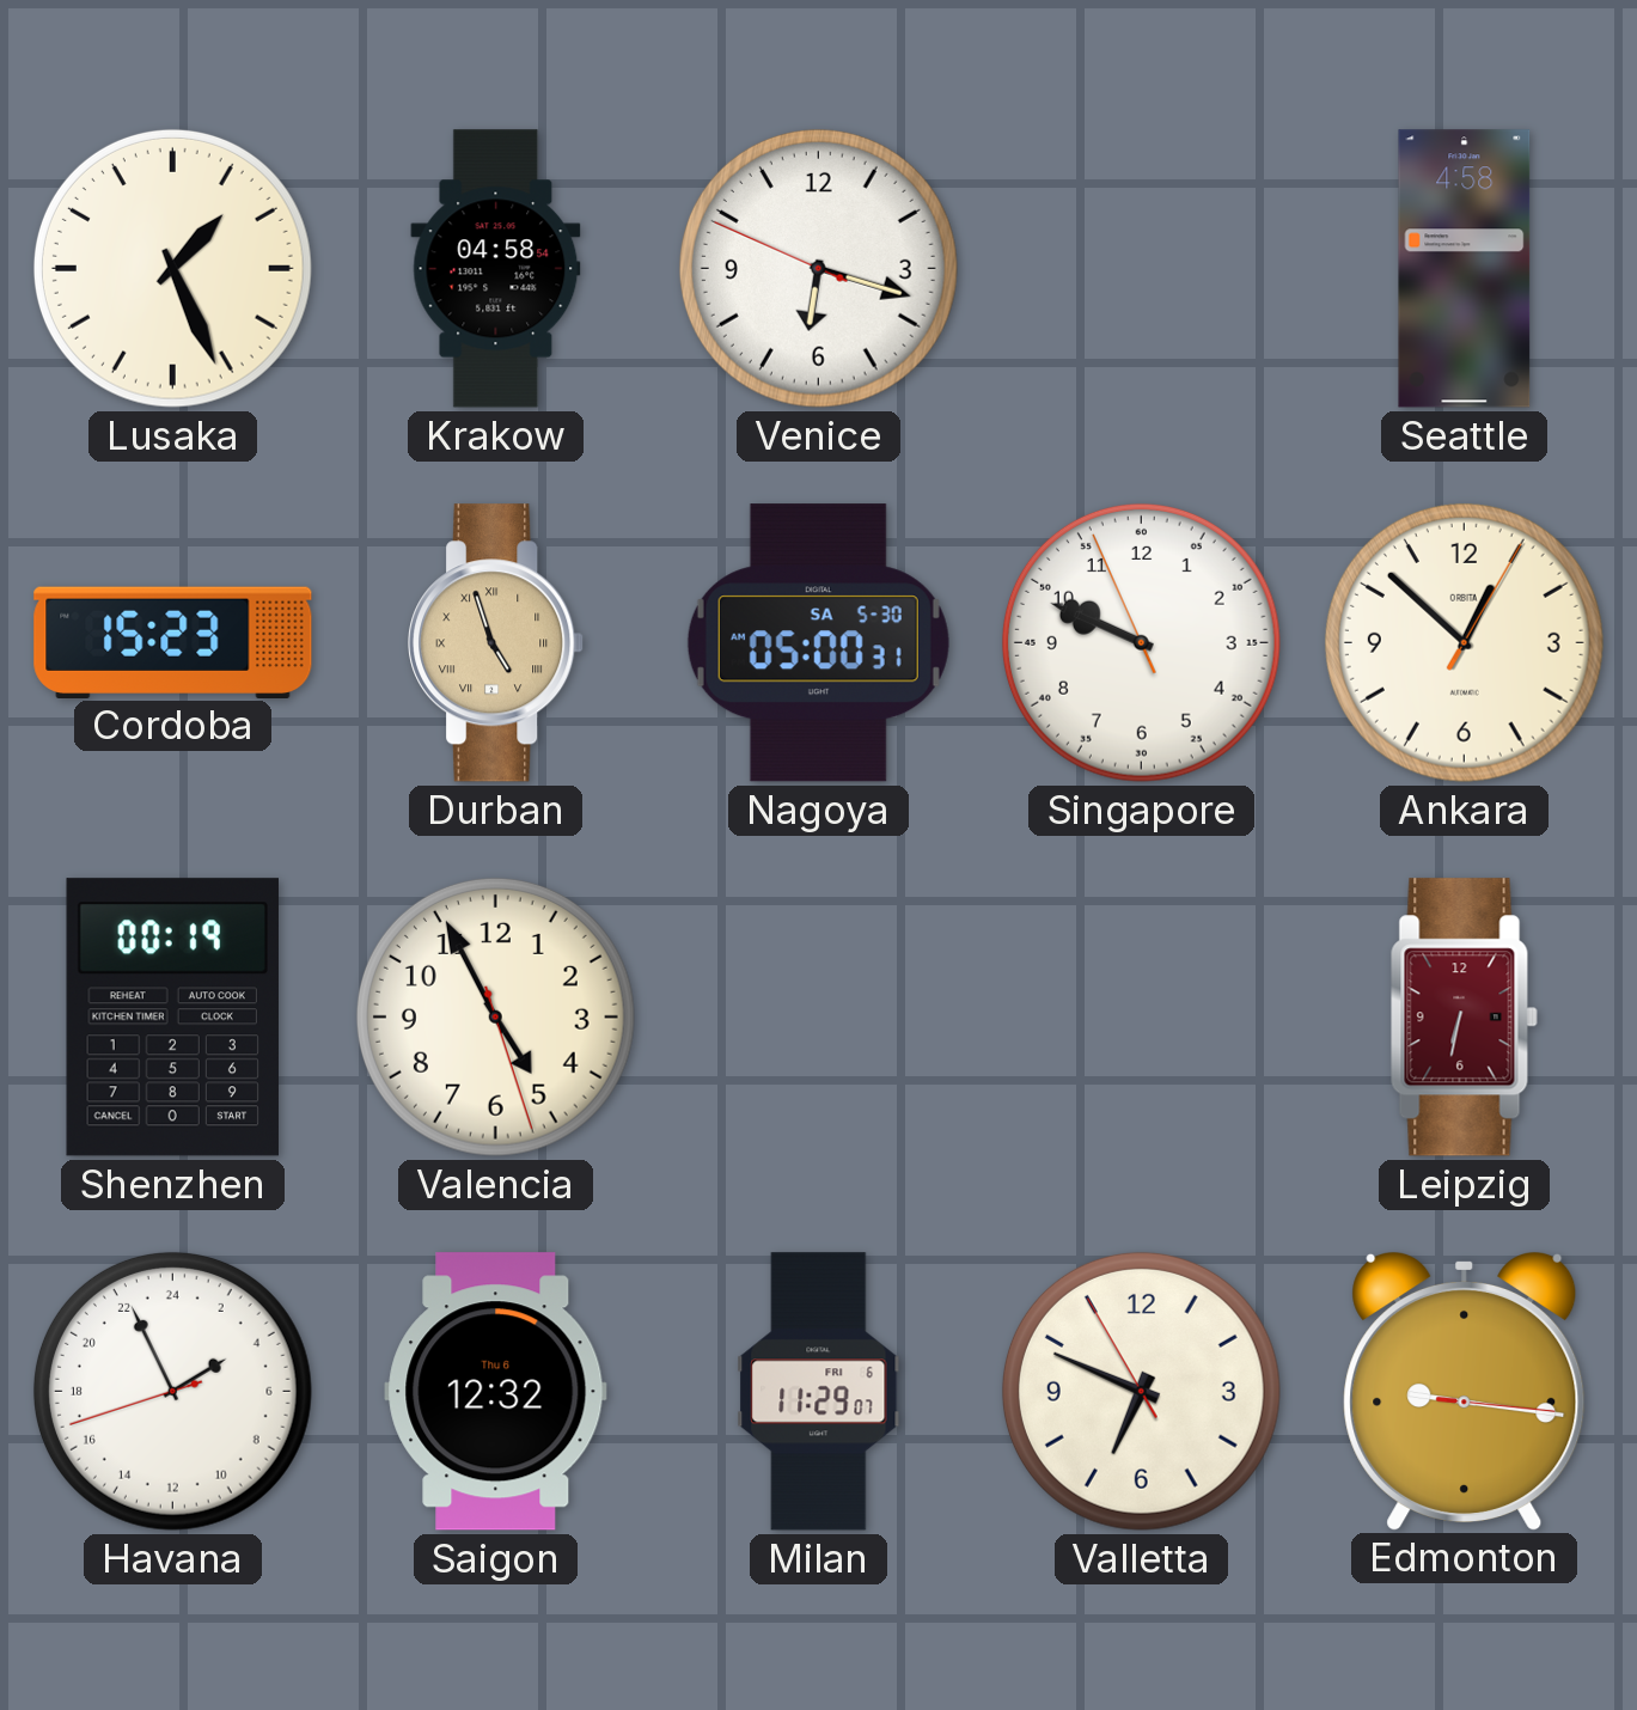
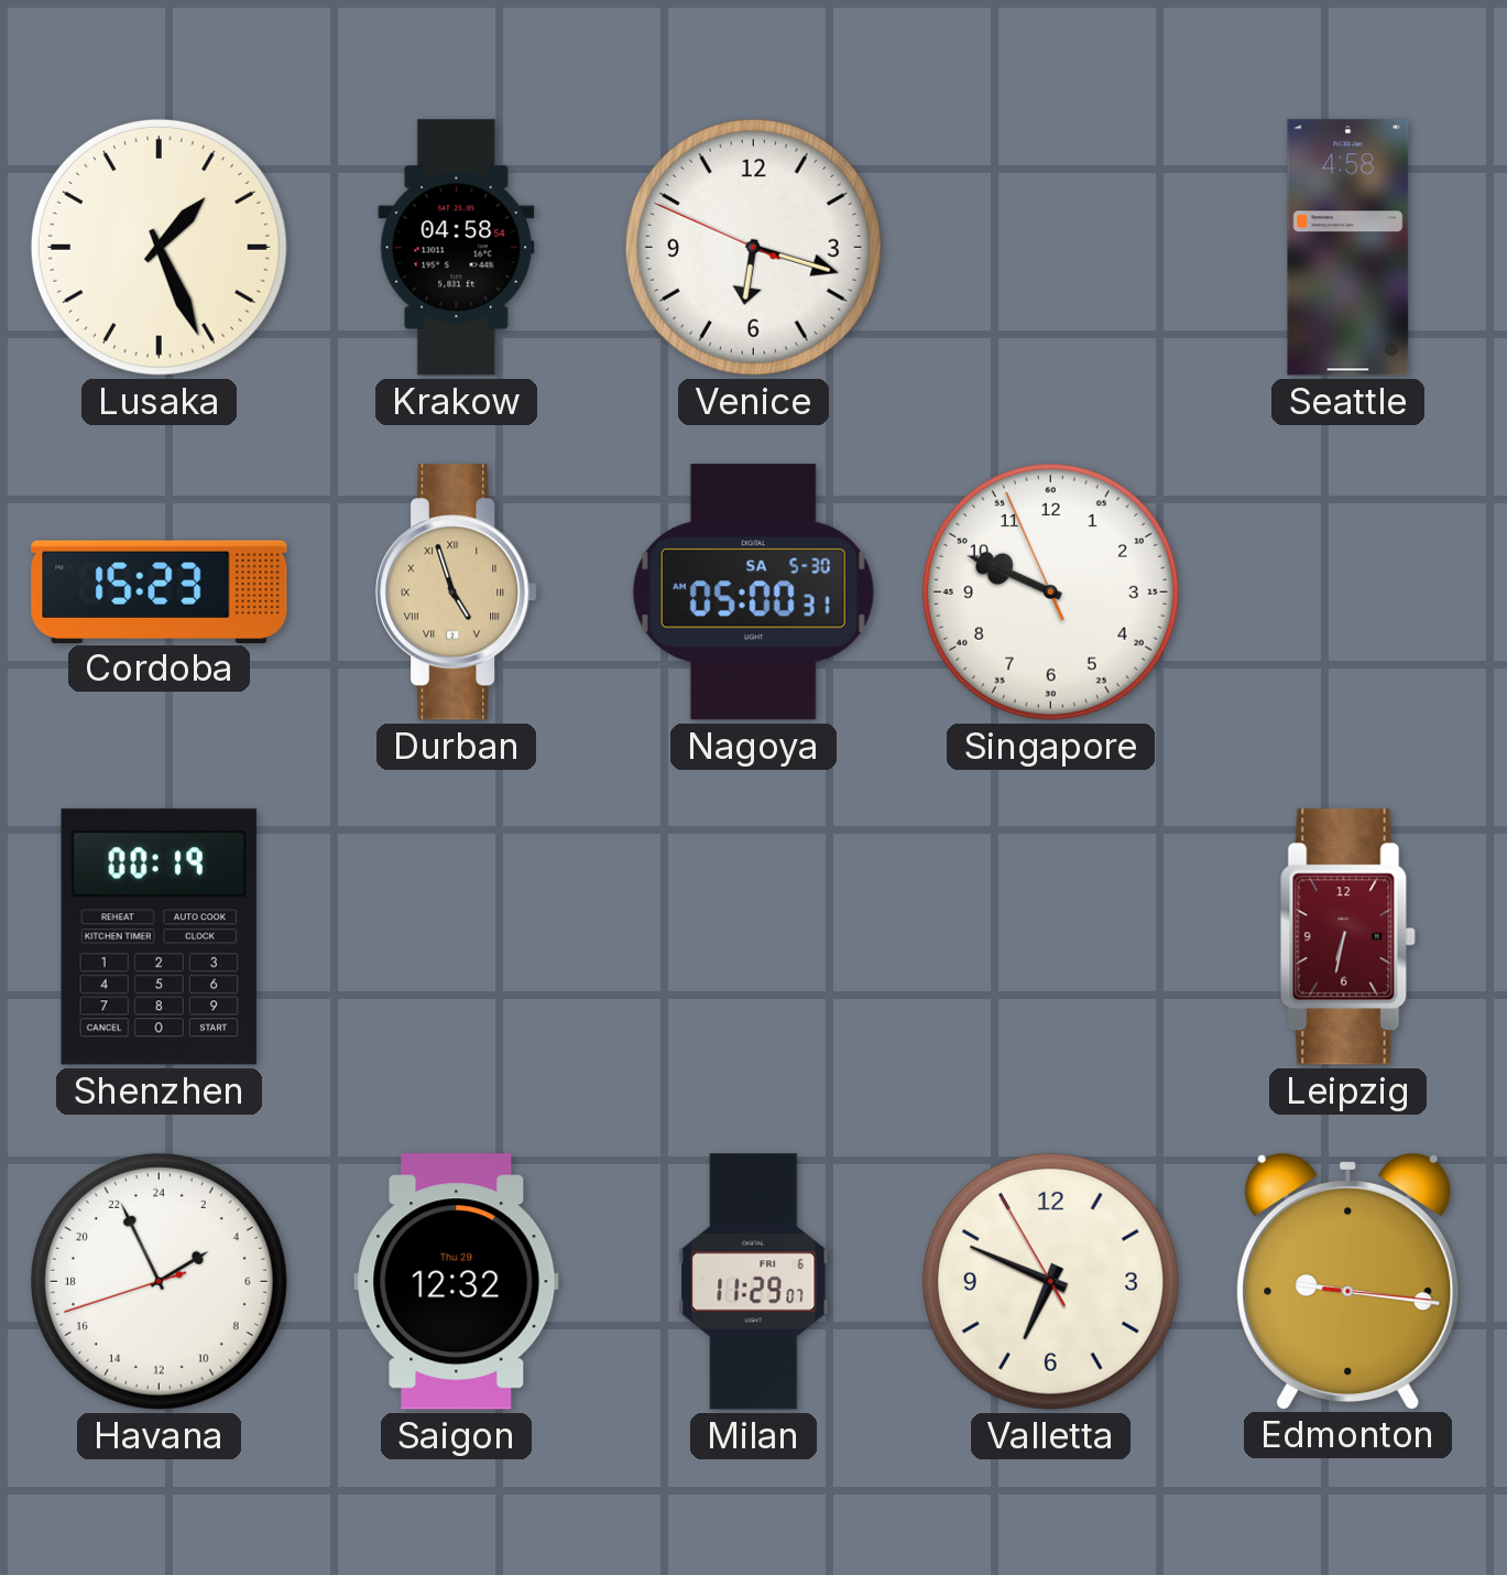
Ankara: 12:52 -> none (1464, 642)
Valencia: 4:55 -> none (495, 1016)
Saigon date: Thu 6 -> Thu 29 (457, 1282)
